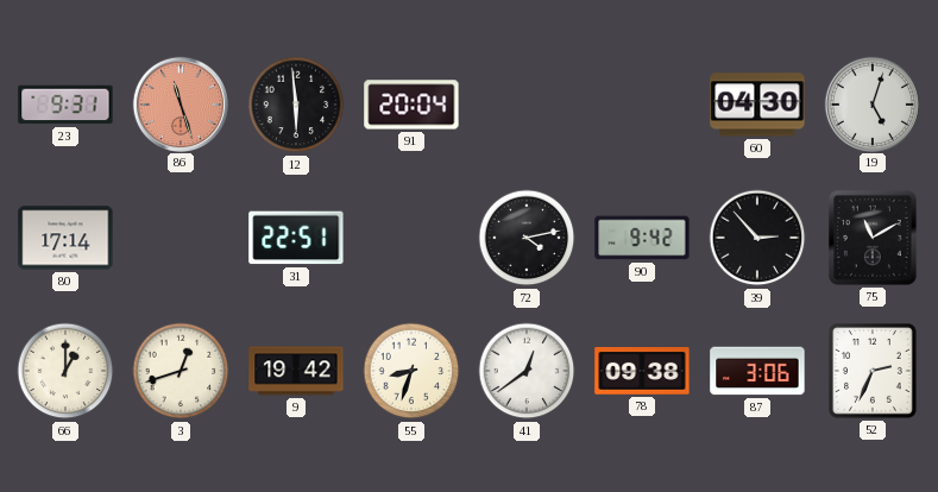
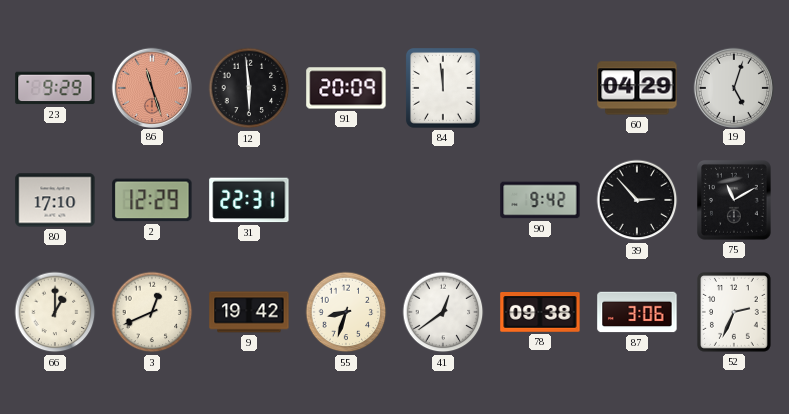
23: 9:31 -> 9:29 (55, 88)
91: 20:04 -> 20:09 (346, 88)
84: none -> 11:59 (443, 89)
60: 04:30 -> 04:29 (637, 88)
80: 17:14 -> 17:10 (55, 200)
2: none -> 12:29 (152, 200)
31: 22:51 -> 22:31 (249, 200)
72: 4:13 -> none (527, 238)
3: 12:42 -> 12:41 (152, 312)
